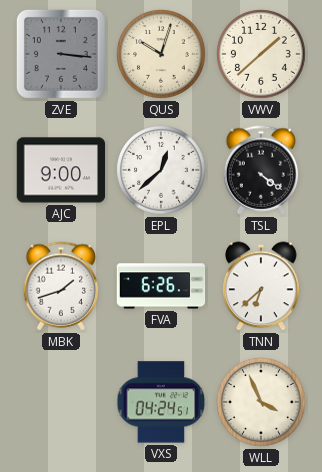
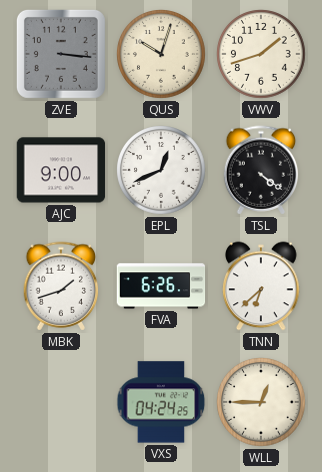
VWV: 1:38 -> 1:42 (261, 54)
EPL: 12:38 -> 12:41 (161, 170)
VXS: 04:24:51 -> 04:24:25 (161, 402)
WLL: 3:56 -> 12:45 (261, 402)
